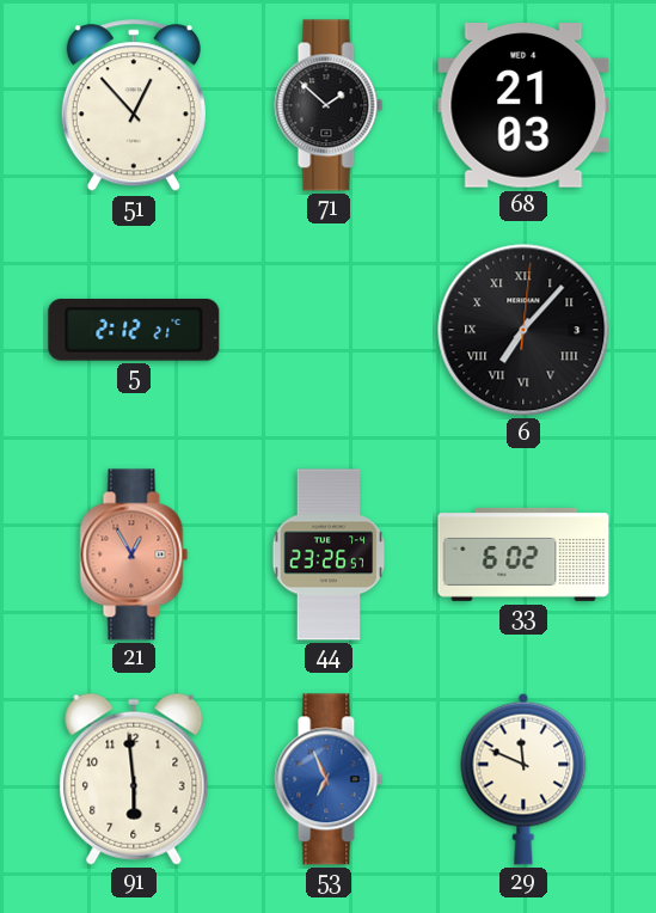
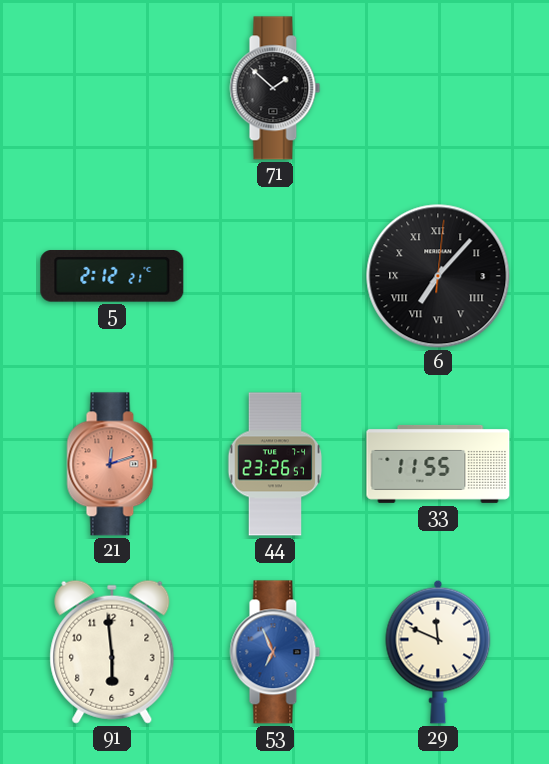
51: 12:53 -> none (134, 106)
68: 21:03 -> none (523, 105)
21: 12:55 -> 12:12 (112, 464)
33: 6:02 -> 11:55 (438, 464)
